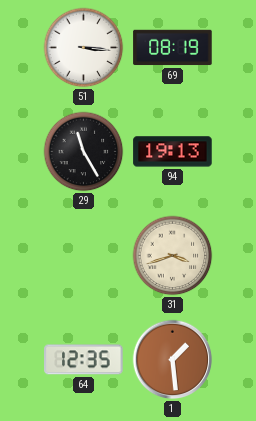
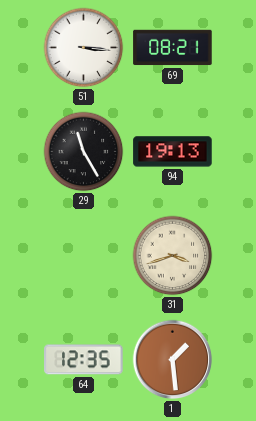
69: 08:19 -> 08:21 (173, 48)
